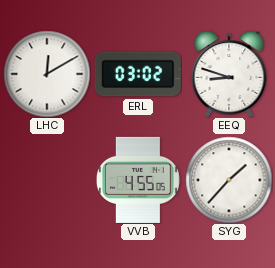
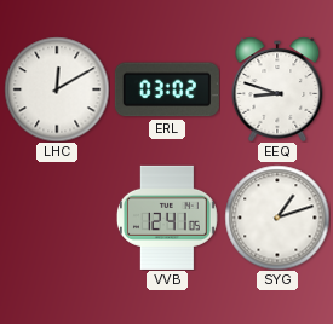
VVB: 4:55 -> 12:41 (168, 218)
SYG: 1:37 -> 1:12 (277, 218)
